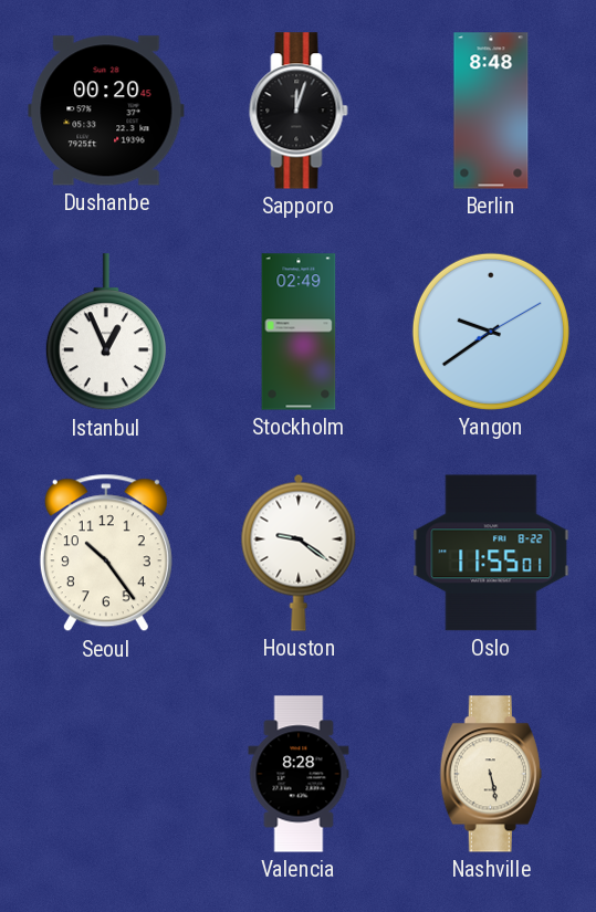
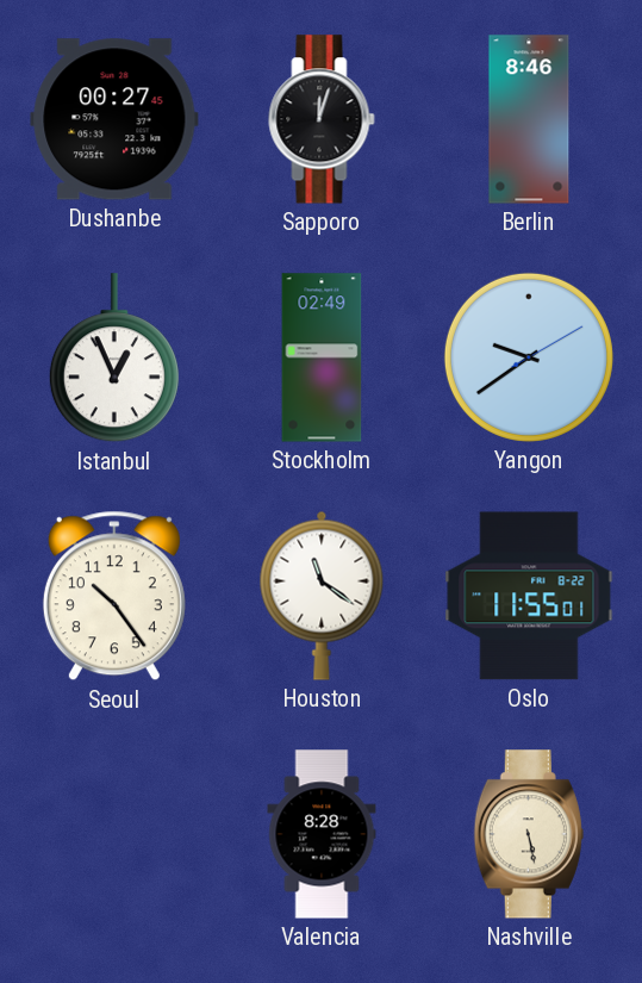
Dushanbe: 00:20 -> 00:27 (114, 119)
Berlin: 8:48 -> 8:46 (529, 119)
Houston: 9:21 -> 11:21 (322, 596)
